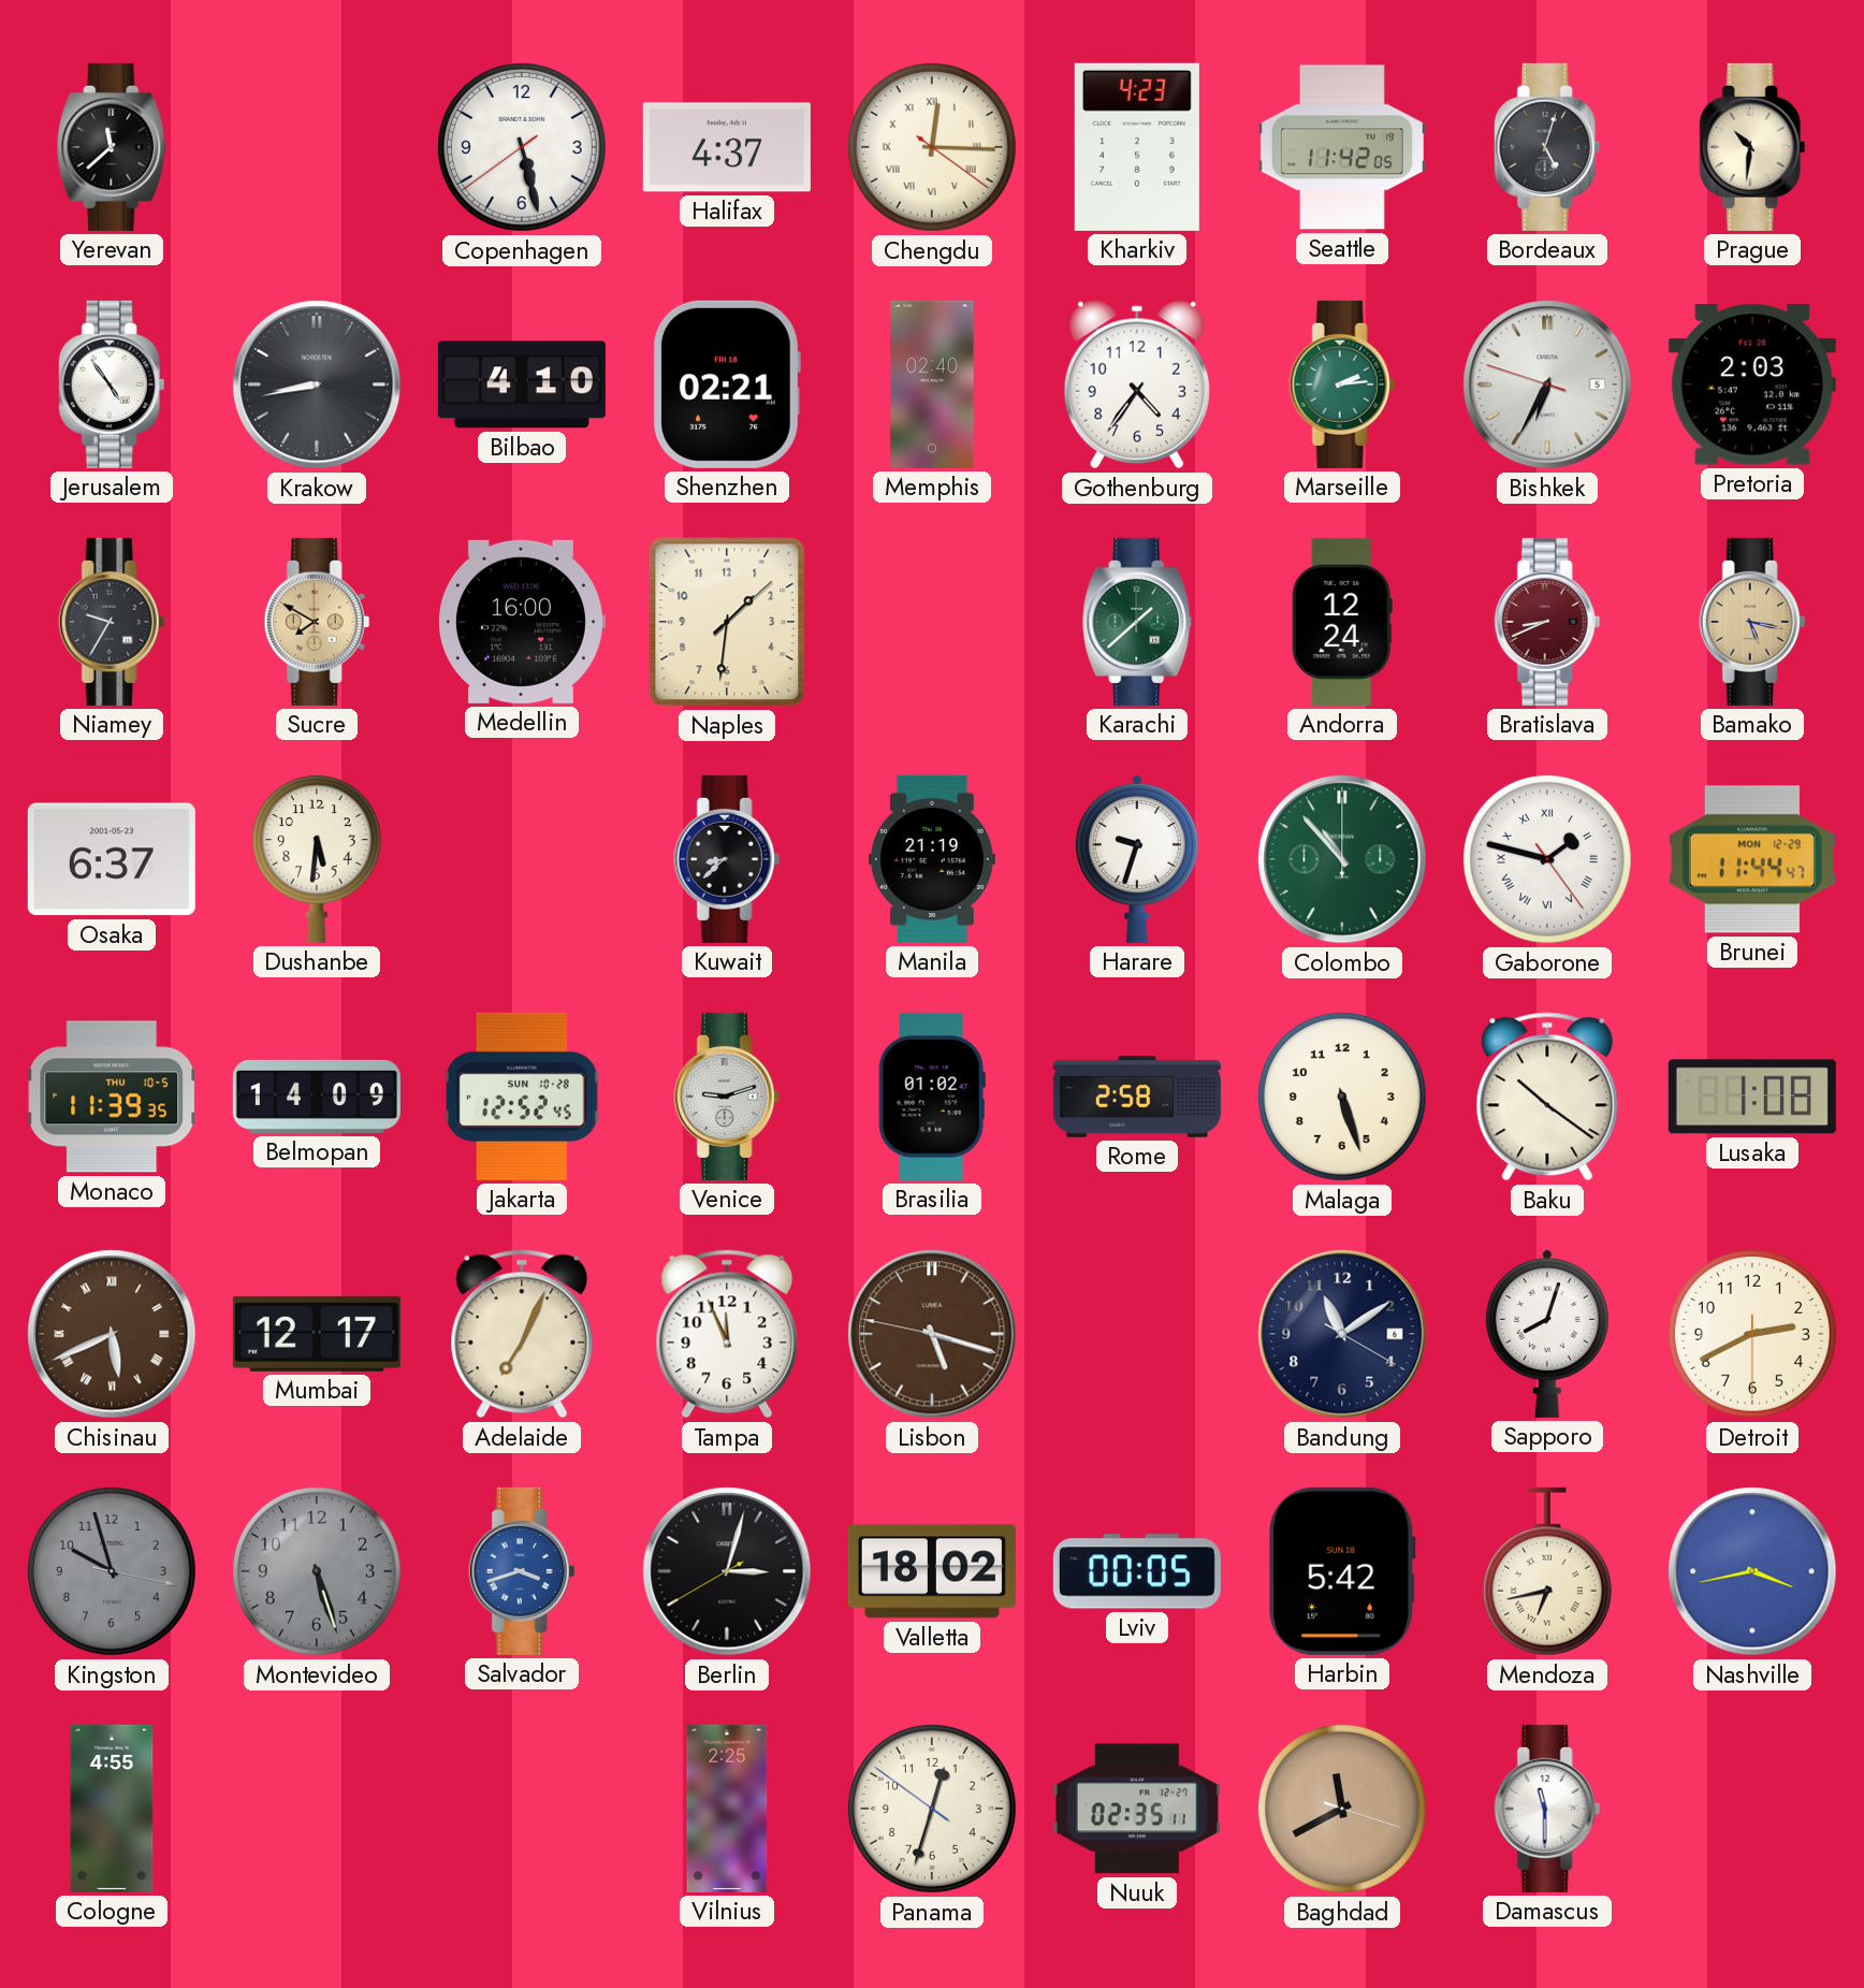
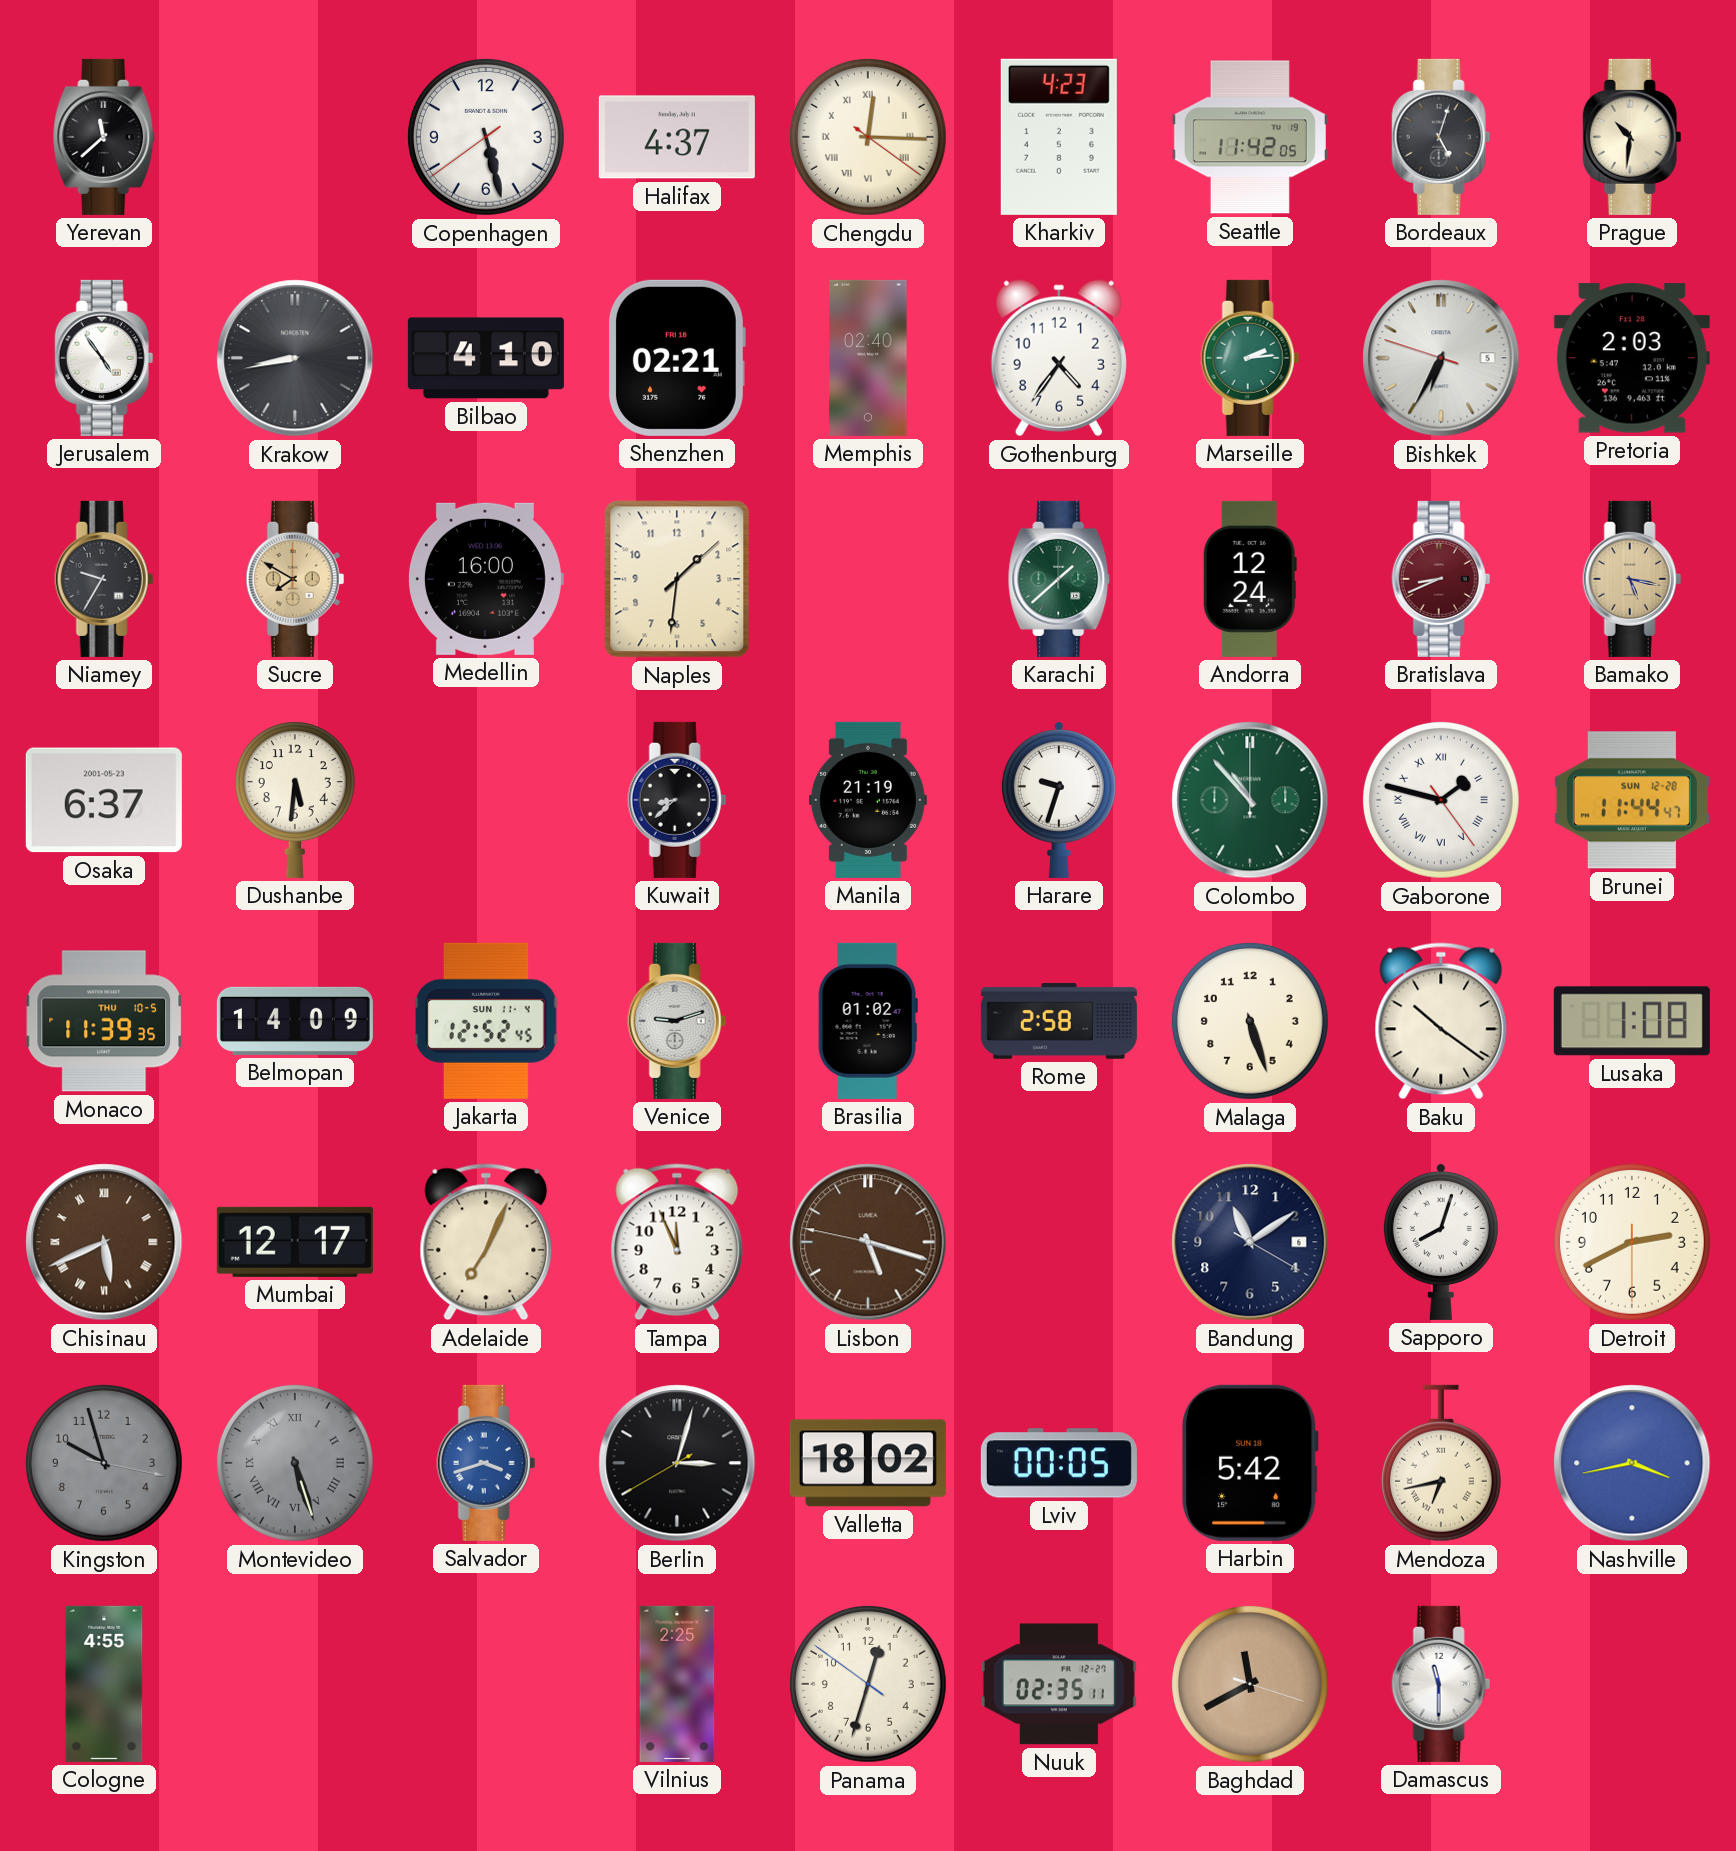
Brunei date: MON 12-29 -> SUN 12-28 (1632, 800)
Jakarta date: SUN 10-28 -> SUN 11-4 (486, 1021)
Montevideo numerals: Arabic -> Roman (295, 1463)
